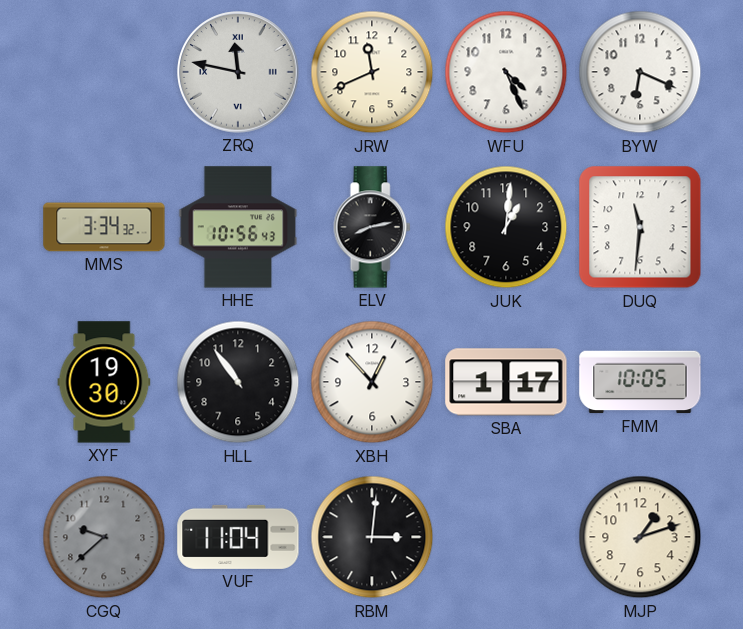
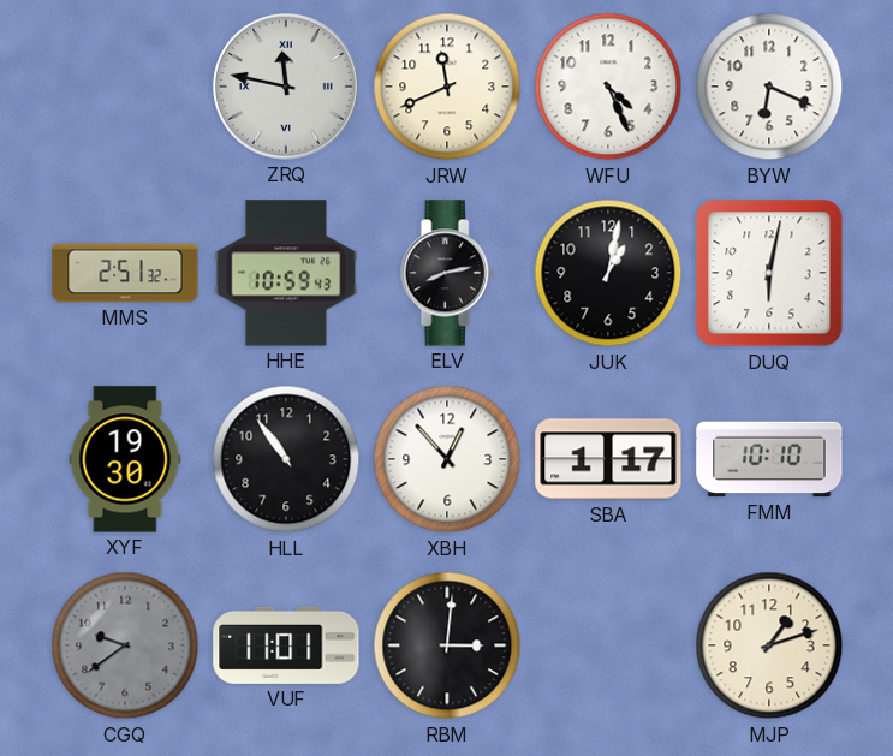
MMS: 3:34 -> 2:51 (125, 273)
HHE: 10:56 -> 10:59 (286, 273)
JUK: 1:01 -> 1:02 (608, 273)
DUQ: 11:31 -> 6:02 (769, 273)
FMM: 10:05 -> 10:10 (769, 459)
CGQ: 9:38 -> 9:39 (125, 645)
VUF: 11:04 -> 11:01 (286, 645)
